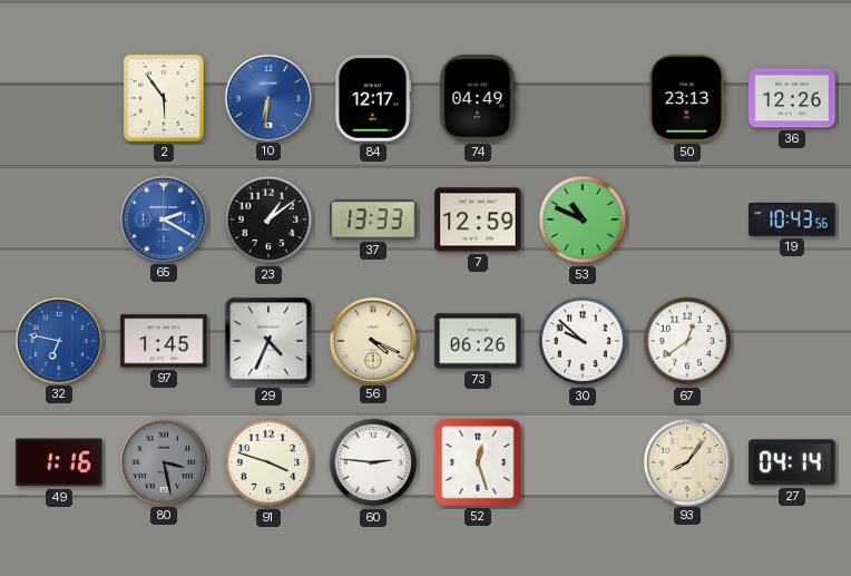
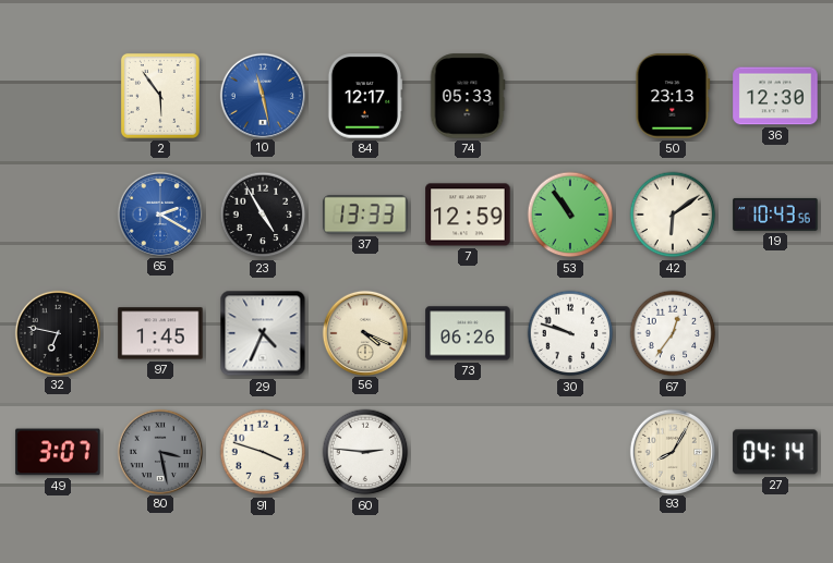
10: 6:31 -> 11:28 (262, 95)
74: 04:49 -> 05:33 (468, 96)
36: 12:26 -> 12:30 (775, 96)
23: 1:09 -> 4:55 (263, 215)
53: 10:49 -> 10:54 (570, 215)
42: none -> 6:09 (673, 215)
32 dial: blue -> black (57, 332)
30: 9:52 -> 9:48 (570, 333)
67: 12:39 -> 12:36 (673, 333)
49: 1:16 -> 3:07 (58, 452)
52: 12:27 -> none (478, 462)
93: 8:06 -> 8:05 (672, 451)
